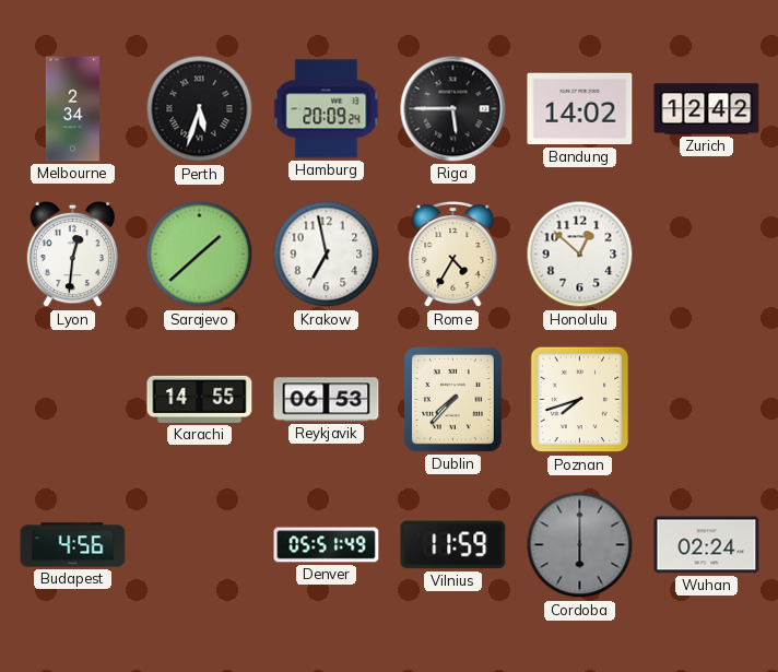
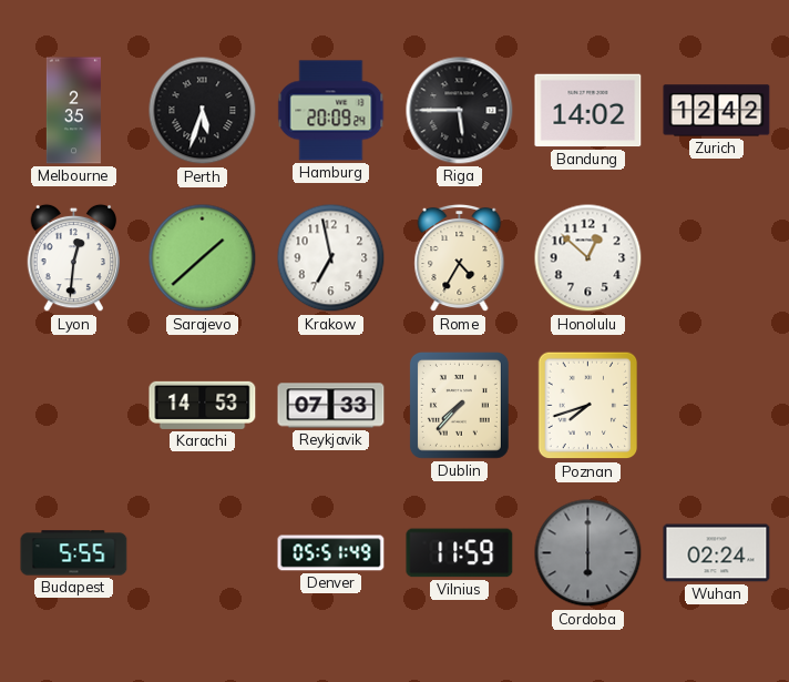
Melbourne: 2:34 -> 2:35 (73, 111)
Karachi: 14:55 -> 14:53 (203, 405)
Reykjavik: 06:53 -> 07:33 (331, 406)
Budapest: 4:56 -> 5:55 (74, 553)
